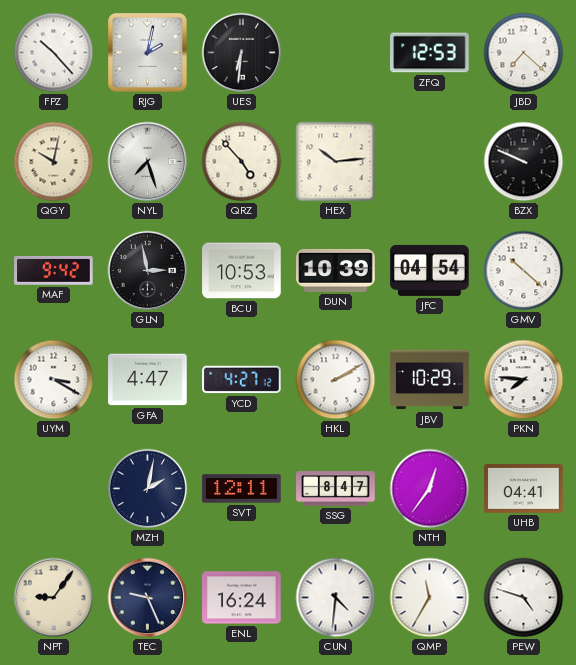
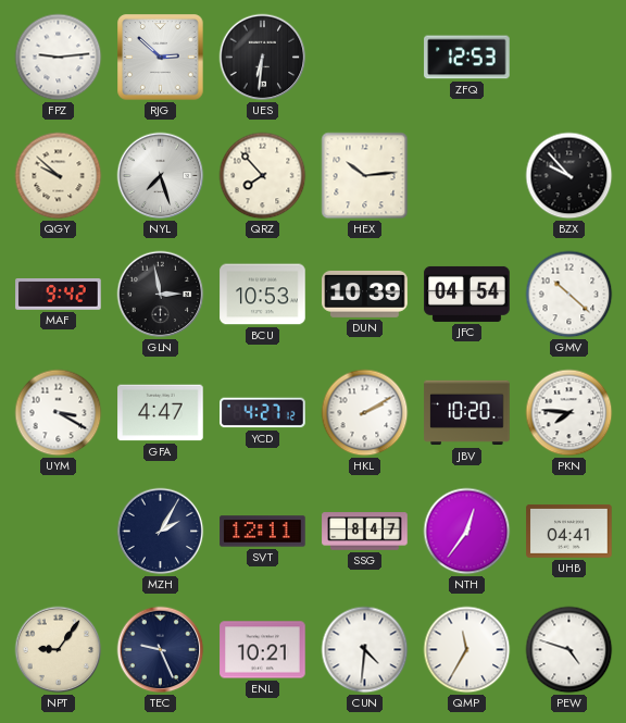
FPZ: 10:23 -> 9:14 (59, 58)
RJG: 2:02 -> 2:52 (161, 58)
JBD: 7:22 -> none (524, 53)
QGY: 10:02 -> 9:52 (59, 176)
QRZ: 4:53 -> 7:53 (263, 176)
BZX: 9:49 -> 9:53 (569, 176)
JBV: 10:29 -> 10:20 (467, 413)
MZH: 2:02 -> 2:05 (161, 532)
ENL: 16:24 -> 10:21 (263, 650)
